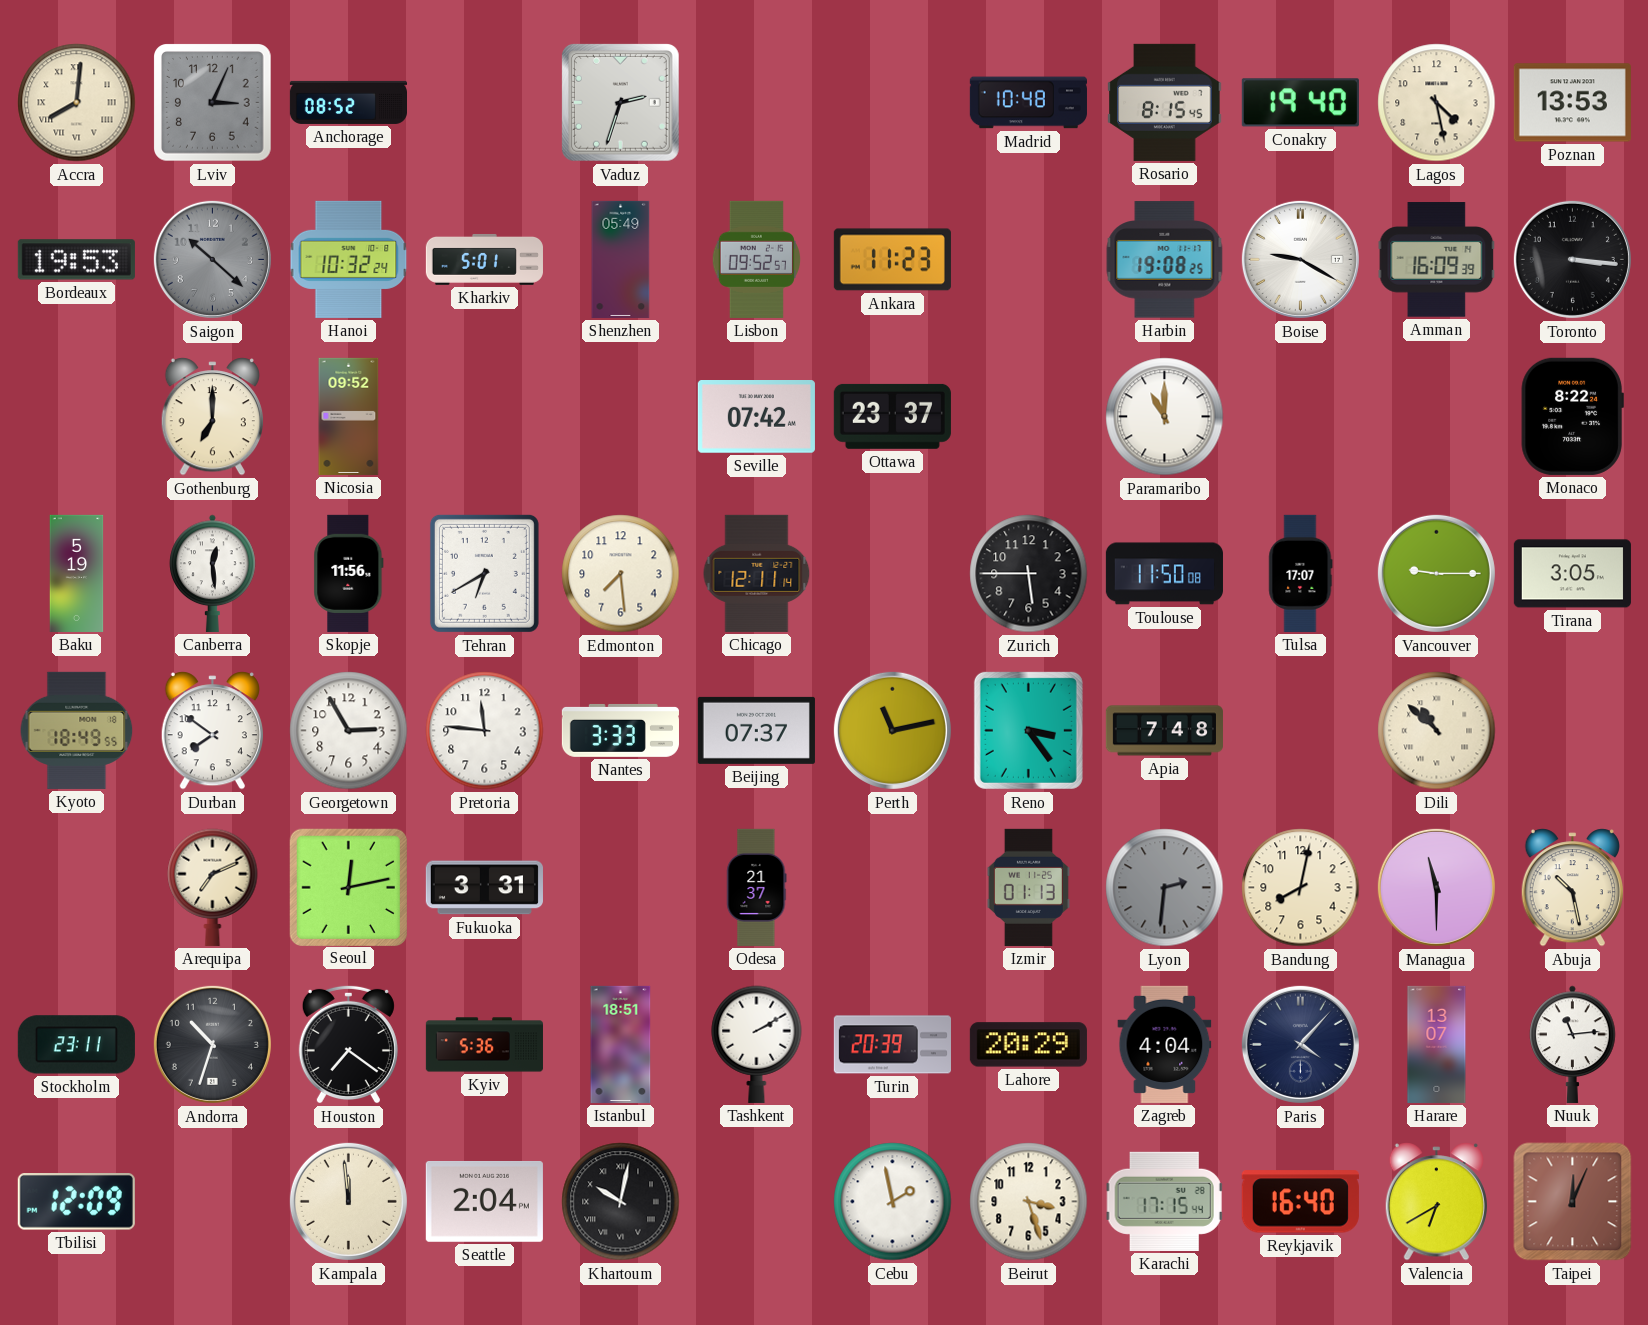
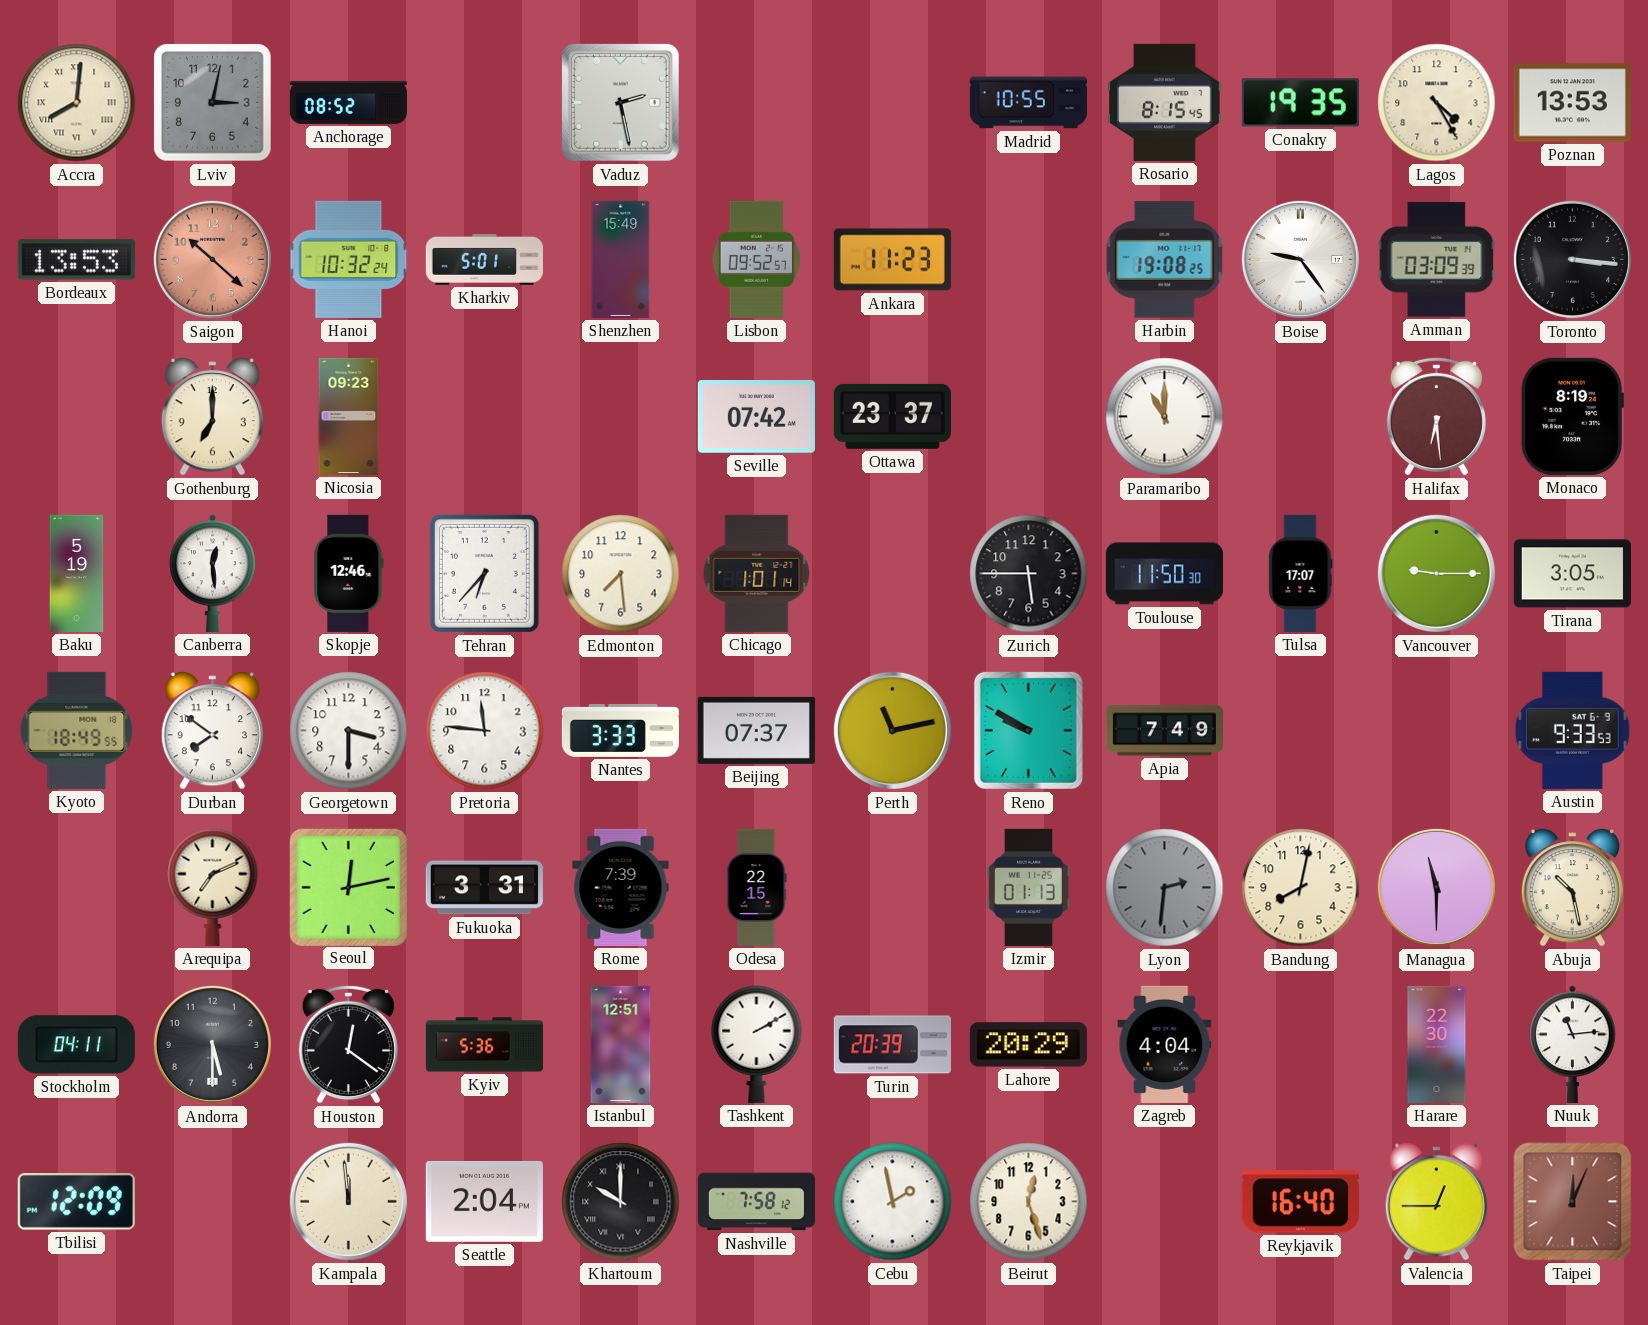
Lviv: 3:04 -> 3:02 (213, 103)
Vaduz: 2:33 -> 2:28 (620, 102)
Madrid: 10:48 -> 10:55 (1028, 103)
Conakry: 19:40 -> 19:35 (1300, 103)
Lagos: 4:28 -> 4:25 (1437, 103)
Bordeaux: 19:53 -> 13:53 (76, 260)
Saigon dial: grey -> salmon (212, 259)
Shenzhen: 05:49 -> 15:49 (621, 259)
Boise: 9:20 -> 9:24 (1300, 259)
Amman: 16:09 -> 03:09 (1437, 260)
Nicosia: 09:52 -> 09:23 (349, 416)
Halifax: none -> 6:29 (1436, 416)
Monaco: 8:22 -> 8:19 (1572, 416)
Skopje: 11:56 -> 12:46 (349, 573)
Tehran: 6:40 -> 6:37 (484, 573)
Chicago: 12:11 -> 1:01 (757, 573)
Toulouse: 11:50:08 -> 11:50:30 (1164, 574)
Georgetown: 2:55 -> 3:30 (349, 731)
Reno: 3:24 -> 9:50 (1028, 730)
Apia: 7:48 -> 7:49 (1164, 731)
Dili: 10:52 -> none (1437, 731)
Austin: none -> 9:33 (1572, 730)
Rome: none -> 7:39 (621, 887)
Odesa: 21:37 -> 22:15 (757, 887)
Stockholm: 23:11 -> 04:11 (76, 1045)
Andorra: 10:33 -> 5:30 (212, 1044)
Houston: 7:21 -> 12:21 (348, 1044)
Istanbul: 18:51 -> 12:51 (621, 1044)
Paris: 4:07 -> none (1300, 1044)
Harare: 13:07 -> 22:30 (1437, 1044)
Khartoum: 10:02 -> 10:00 (621, 1202)
Nashville: none -> 7:58 (756, 1202)
Beirut: 3:27 -> 12:27 (1029, 1202)
Karachi: 17:15 -> none (1165, 1201)
Valencia: 6:40 -> 12:45 (1436, 1202)
